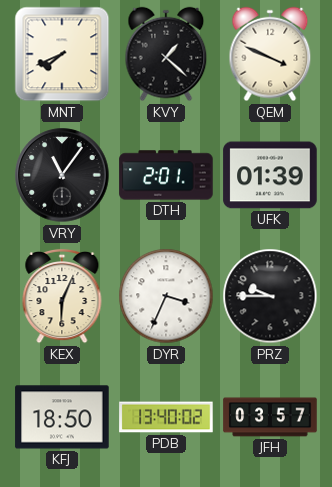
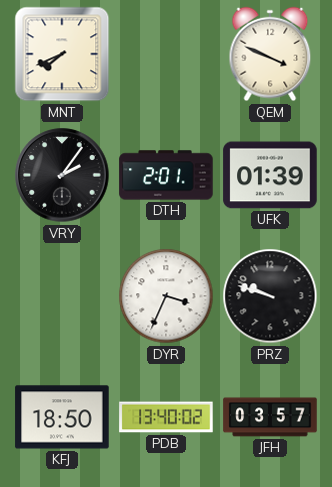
KVY: 1:22 -> none (166, 54)
VRY: 11:06 -> 2:06 (62, 175)
KEX: 6:04 -> none (62, 296)
PRZ: 9:45 -> 9:48 (270, 296)
